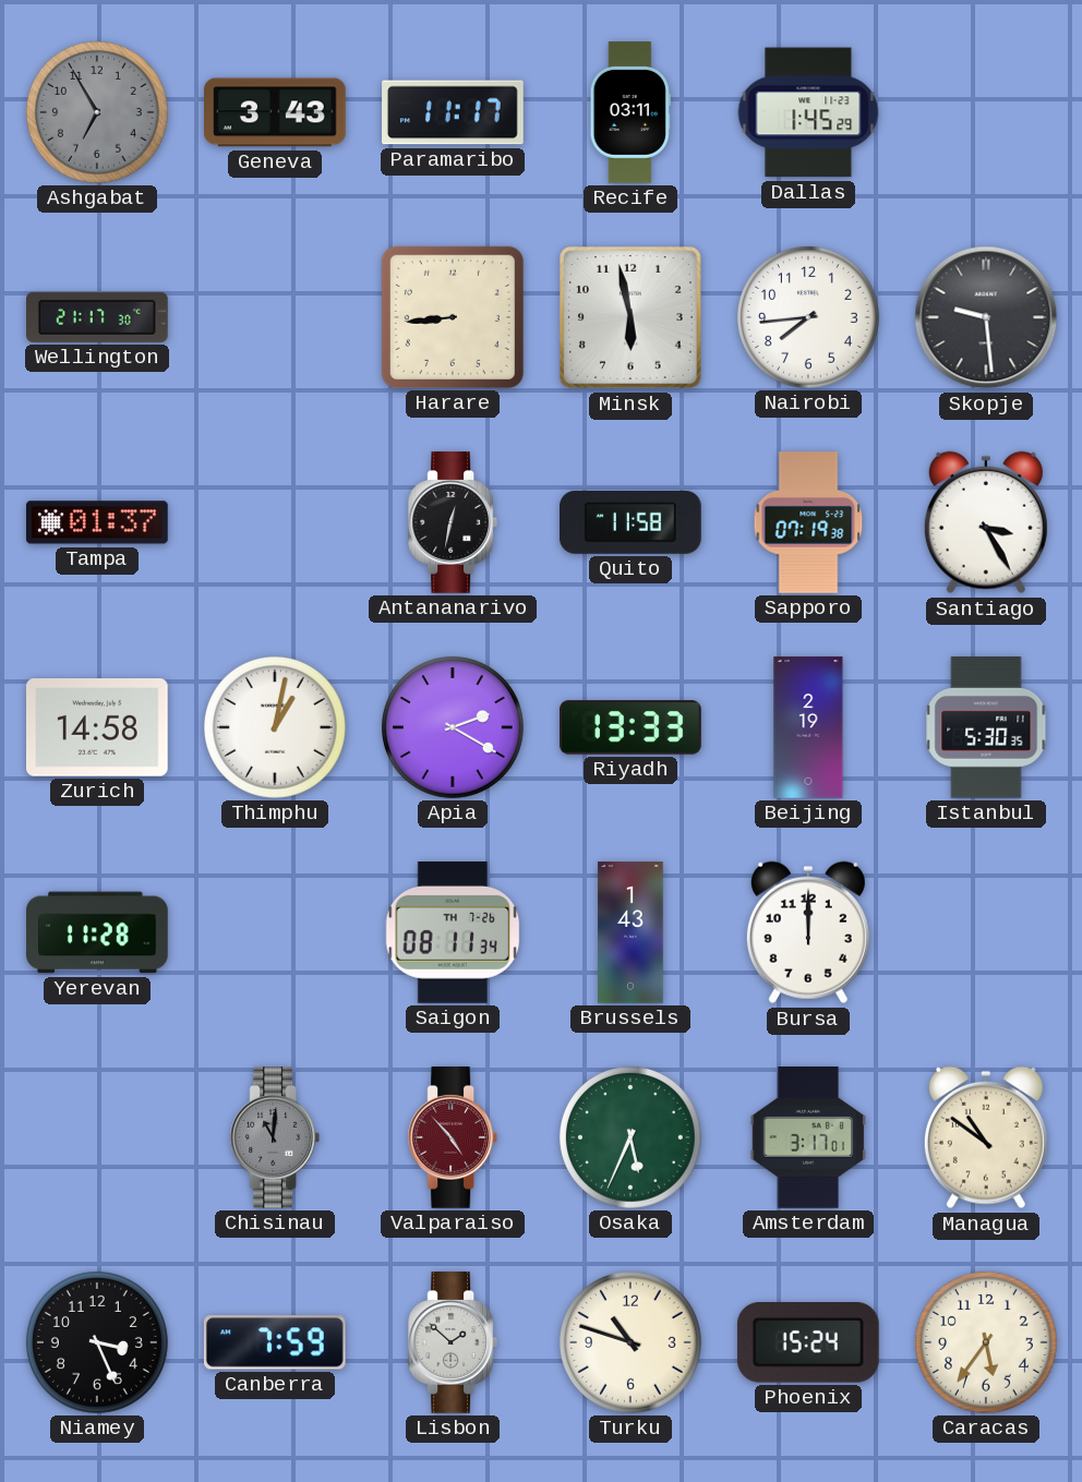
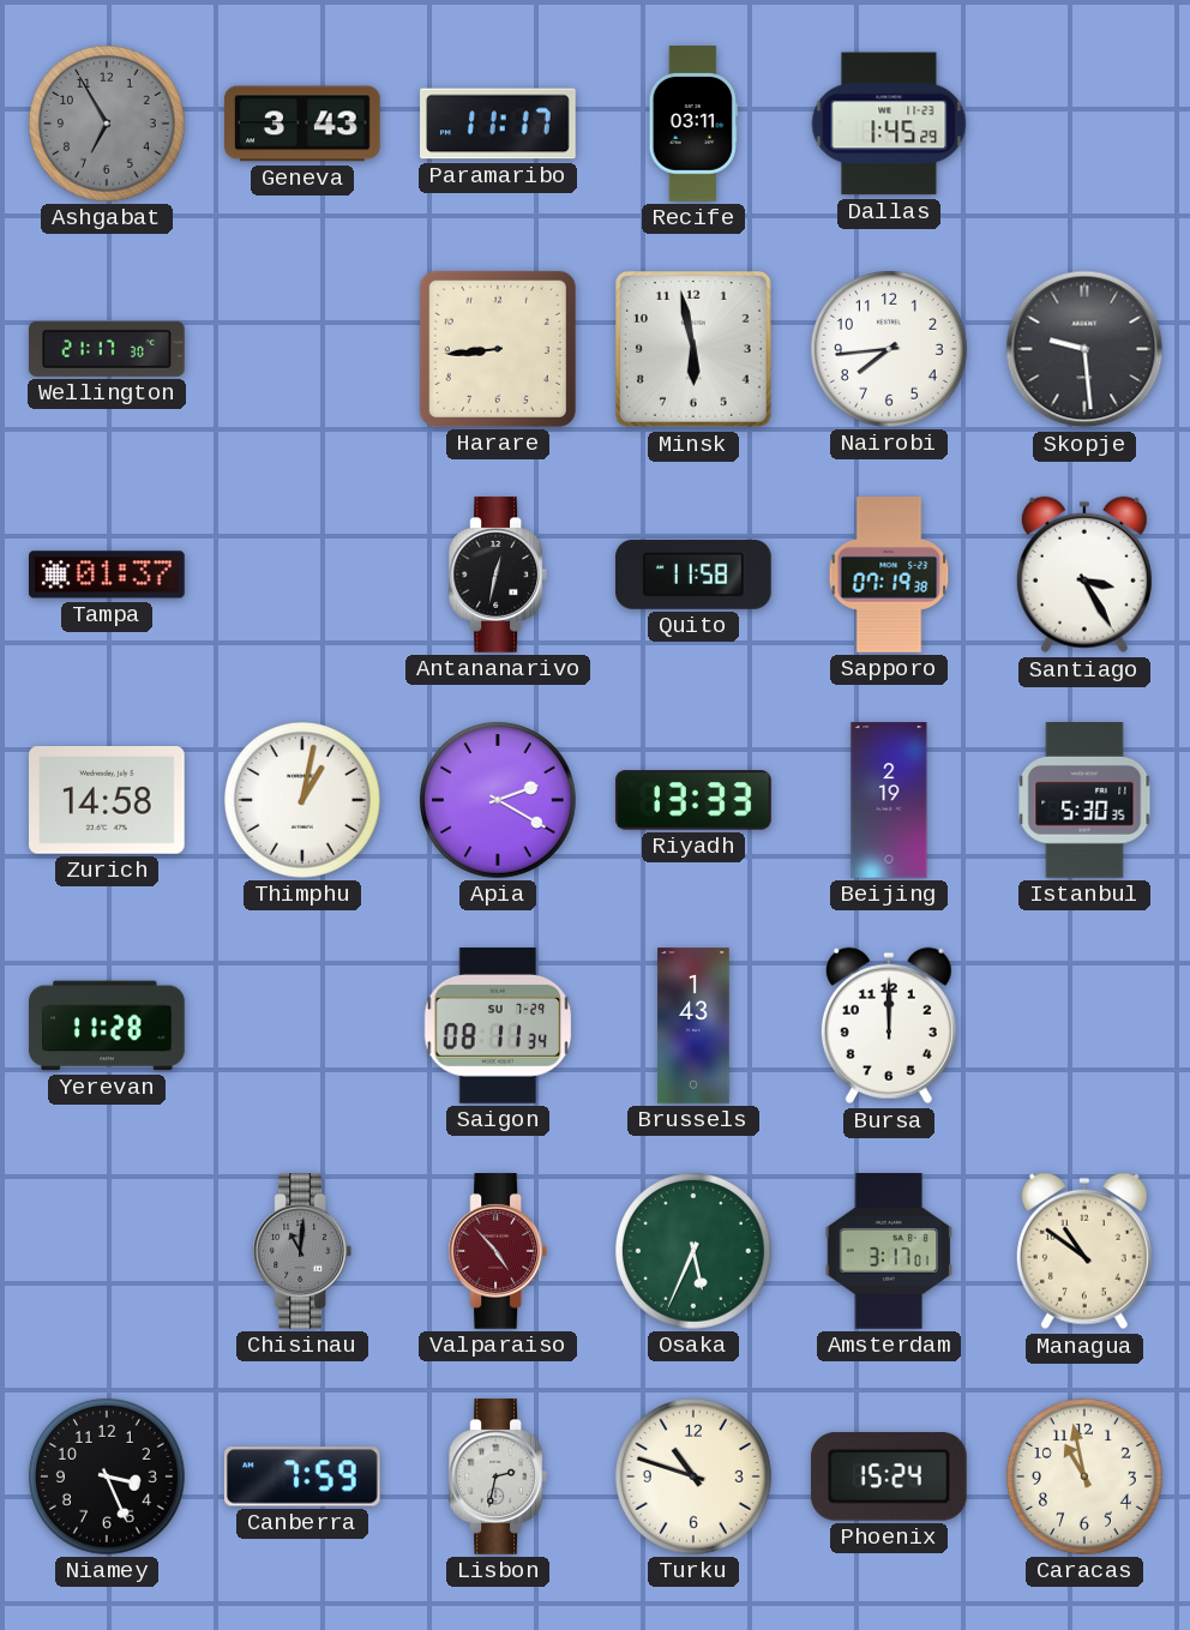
Saigon date: TH 7-26 -> SU 7-29 (498, 1027)
Lisbon: 1:52 -> 2:32 (497, 1476)
Caracas: 5:36 -> 10:58 (1084, 1476)
